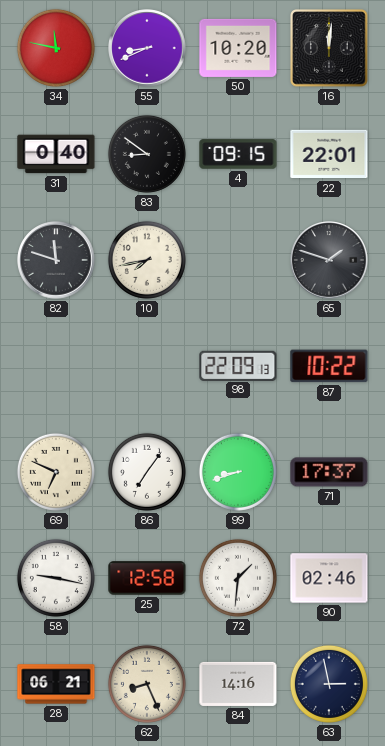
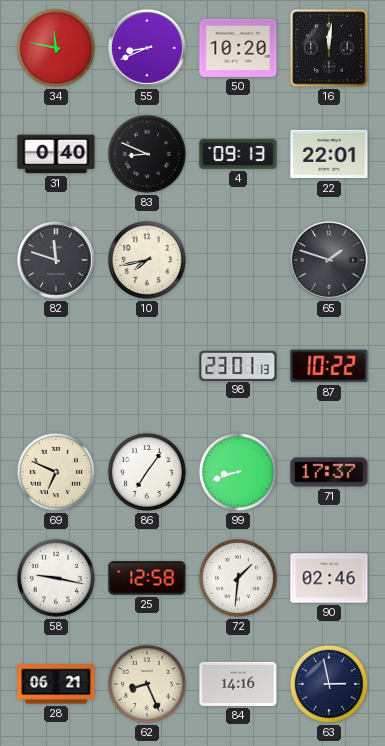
83: 8:51 -> 8:49 (147, 154)
4: 09:15 -> 09:13 (238, 154)
98: 22:09 -> 23:01 (238, 365)
